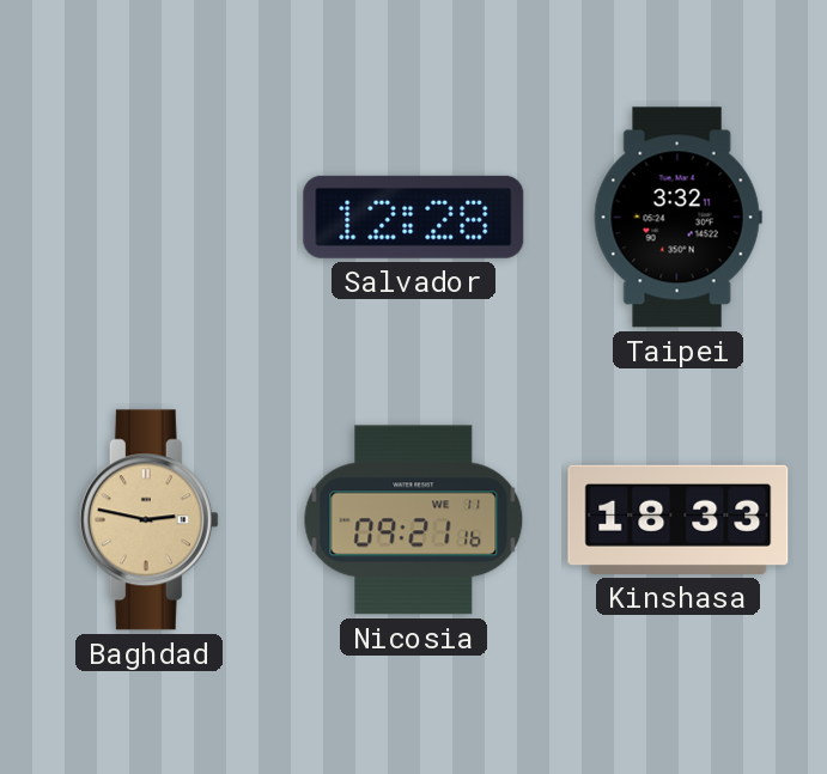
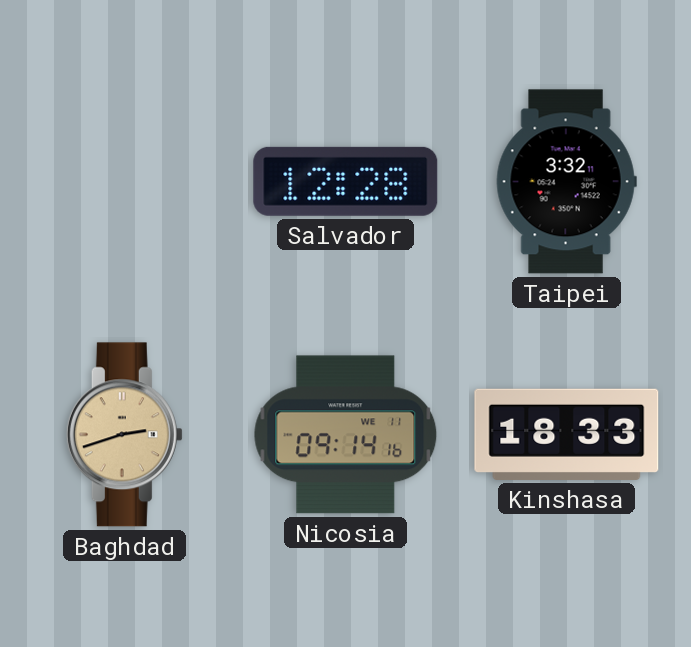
Baghdad: 2:47 -> 2:42 (124, 435)
Nicosia: 09:21 -> 09:14 (346, 435)
